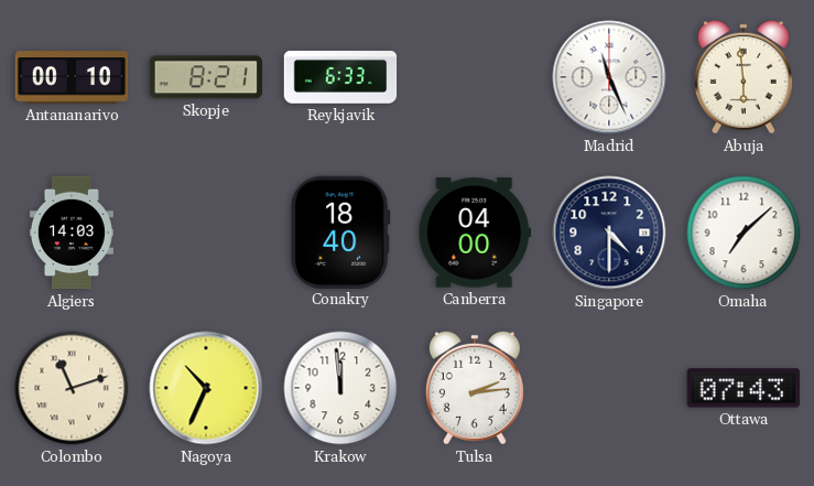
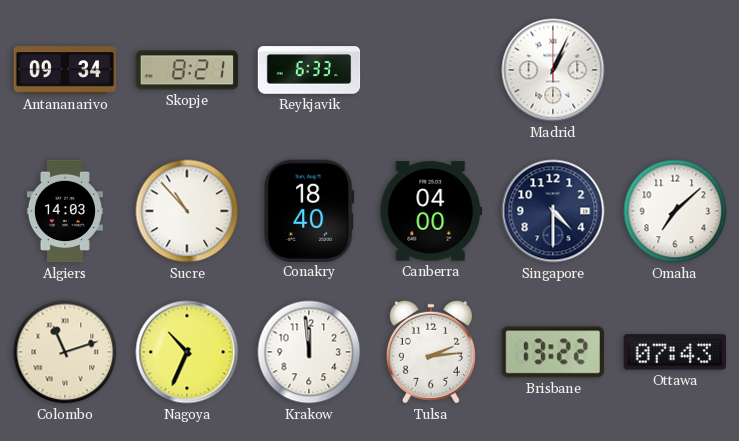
Antananarivo: 00:10 -> 09:34 (65, 70)
Madrid: 11:26 -> 1:04 (553, 70)
Abuja: 5:59 -> none (744, 77)
Sucre: none -> 10:53 (187, 211)
Brisbane: none -> 13:22 (552, 352)
